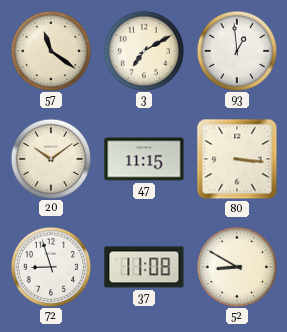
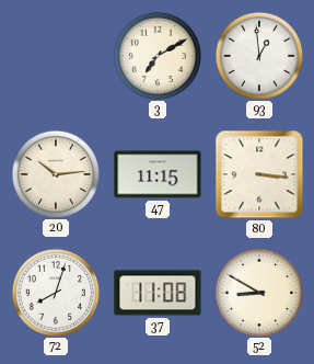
57: 11:21 -> none (50, 50)
20: 10:09 -> 10:14 (55, 173)
72: 8:57 -> 8:03 (55, 292)
